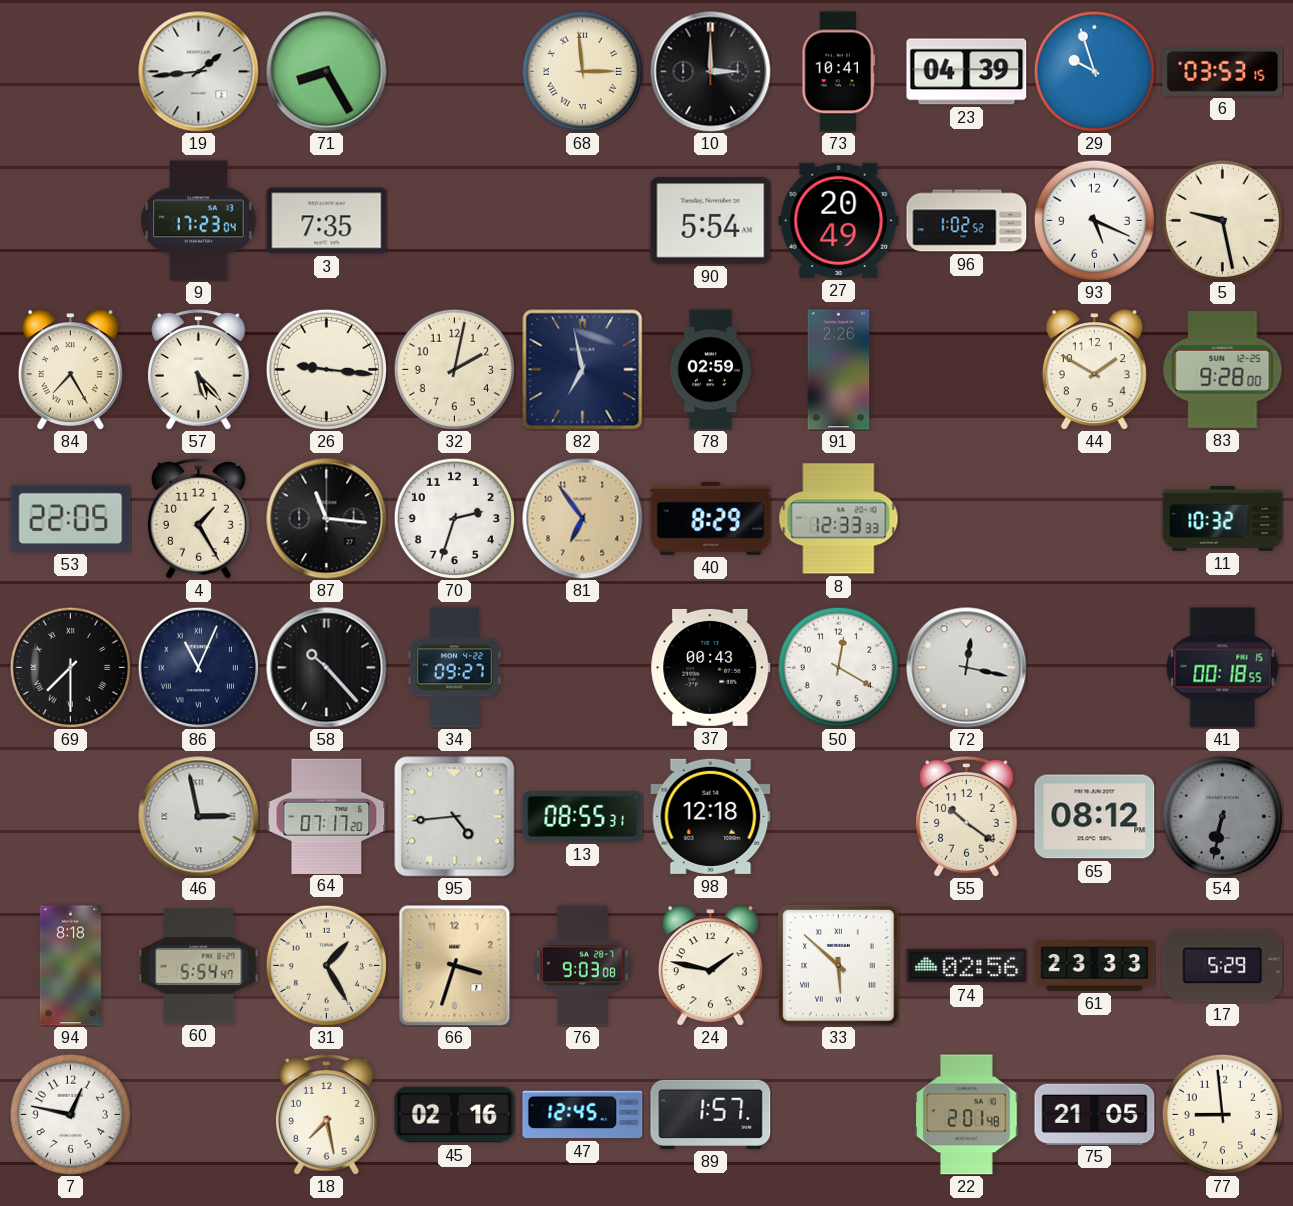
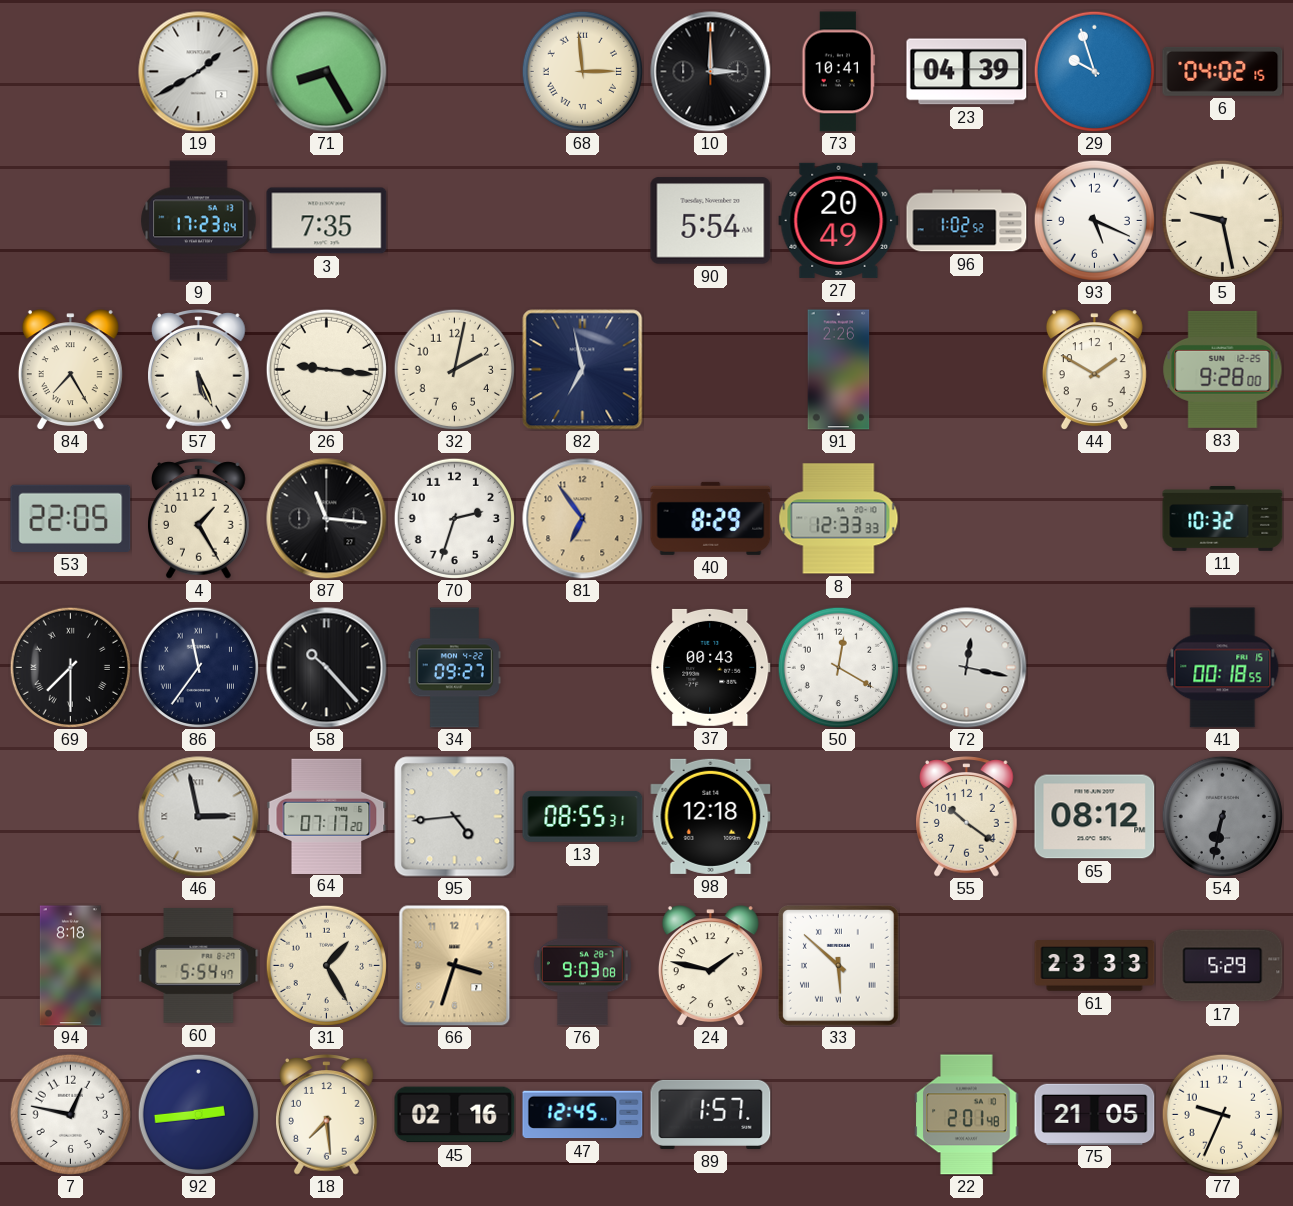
19: 1:44 -> 1:40 (199, 72)
6: 03:53 -> 04:02 (1223, 71)
57: 5:23 -> 5:26 (199, 370)
78: 02:59 -> none (711, 370)
86: 11:04 -> 11:36 (198, 667)
74: 02:56 -> none (967, 966)
92: none -> 2:44 (198, 1114)
18: 7:28 -> 7:29 (327, 1115)
77: 8:59 -> 9:34 (1222, 1114)
